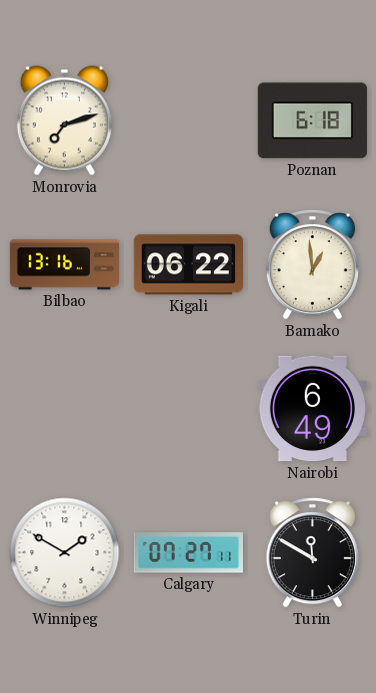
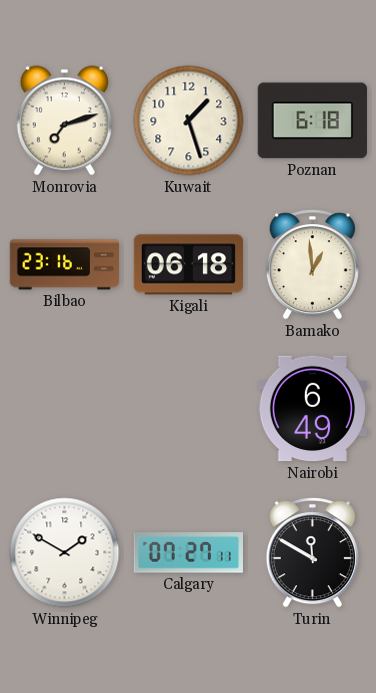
Kuwait: none -> 1:27 (189, 121)
Bilbao: 13:16 -> 23:16 (64, 265)
Kigali: 06:22 -> 06:18 (188, 265)
